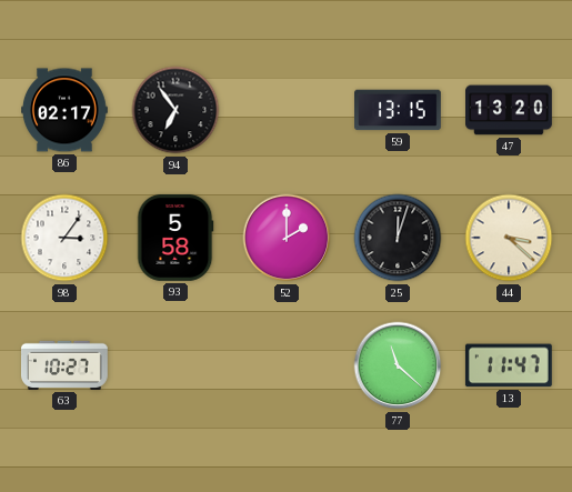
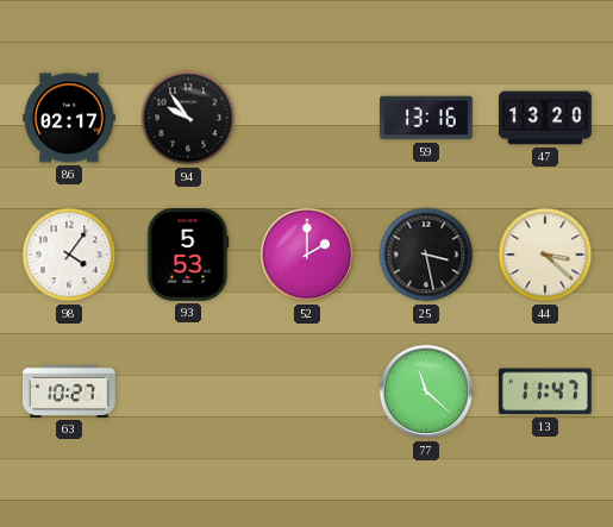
94: 6:54 -> 9:54 (188, 118)
59: 13:15 -> 13:16 (427, 118)
98: 3:06 -> 4:06 (69, 255)
93: 5:58 -> 5:53 (188, 255)
25: 12:03 -> 3:28 (426, 255)
